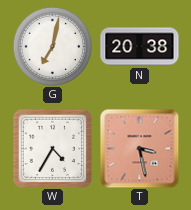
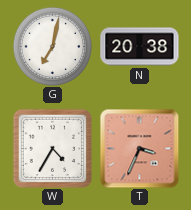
T: 3:28 -> 3:34 (139, 148)
